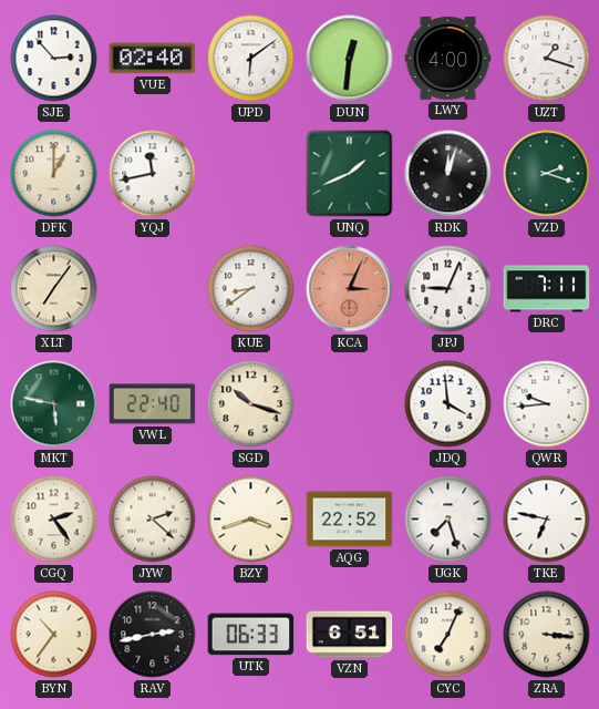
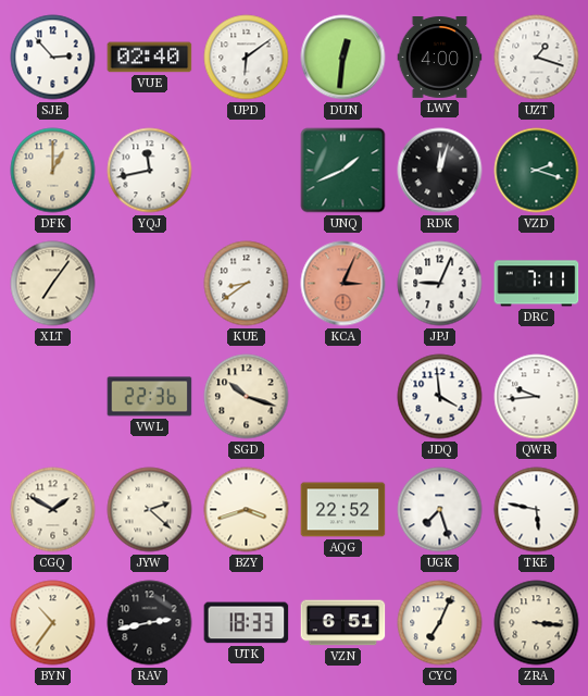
MKT: 5:47 -> none (54, 404)
VWL: 22:40 -> 22:36 (150, 397)
CGQ: 2:24 -> 1:50 (53, 510)
TKE: 6:47 -> 5:47 (537, 510)
UTK: 06:33 -> 18:33 (247, 623)
